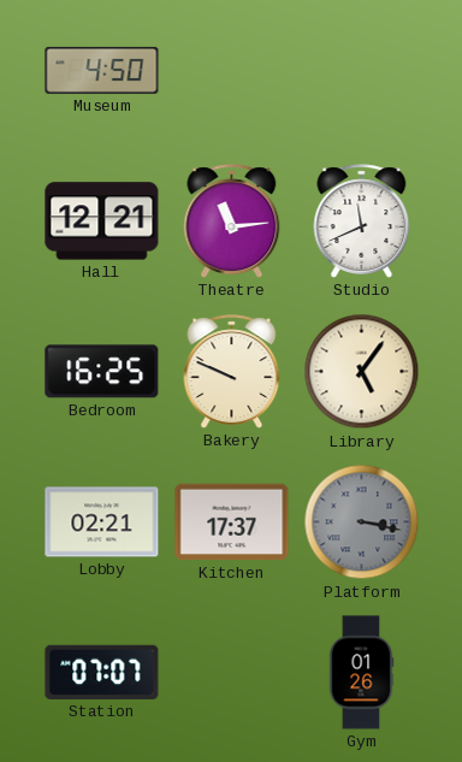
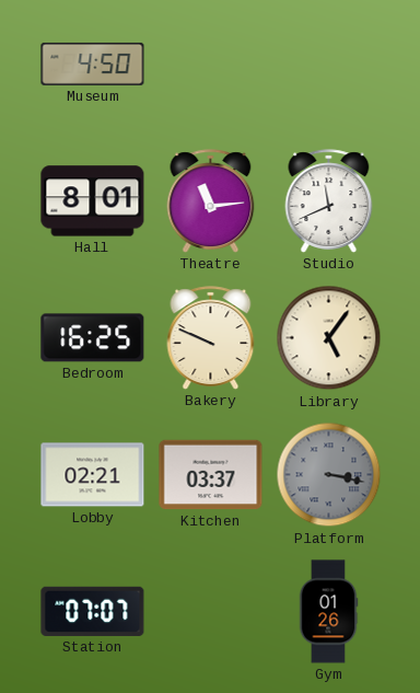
Hall: 12:21 -> 8:01 (93, 201)
Kitchen: 17:37 -> 03:37 (211, 475)
